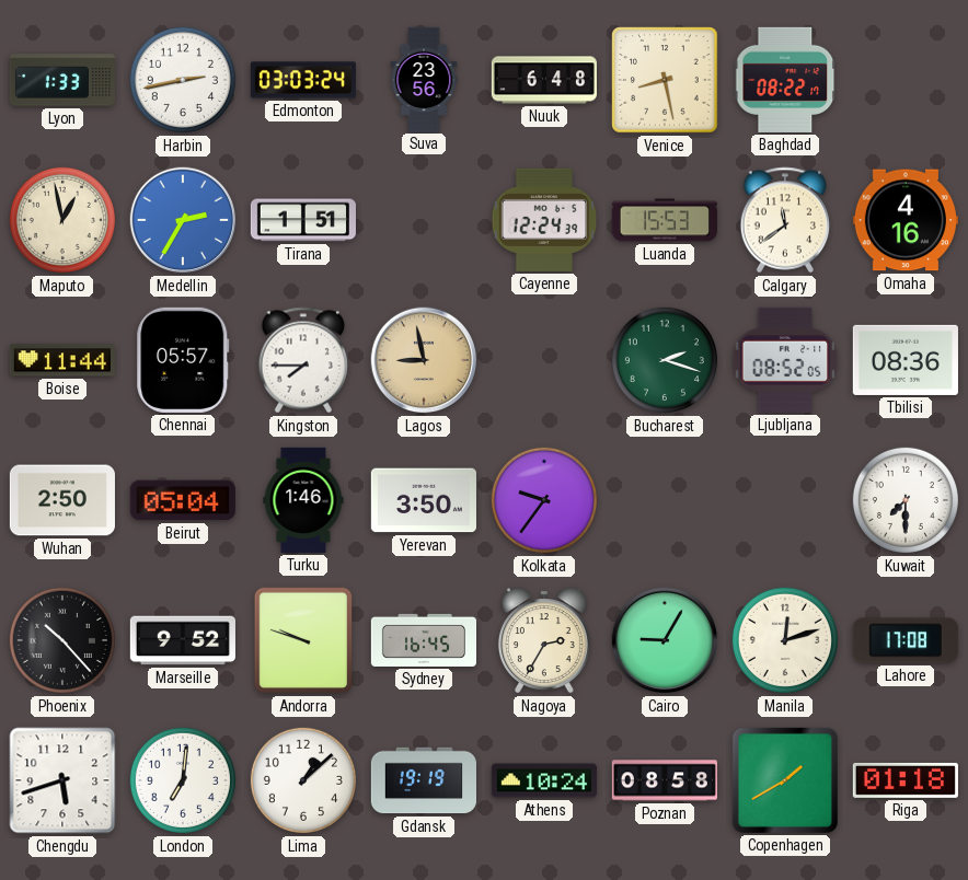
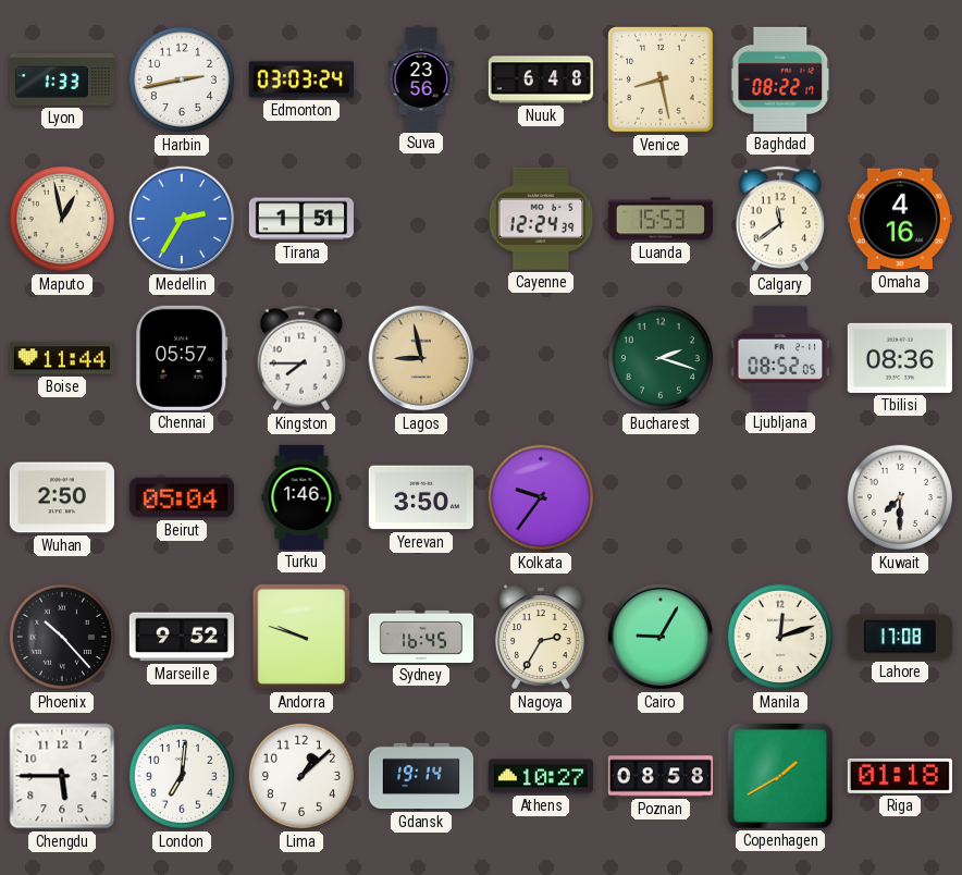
Chengdu: 5:42 -> 5:45 (62, 776)
Gdansk: 19:19 -> 19:14 (421, 776)
Athens: 10:24 -> 10:27 (541, 776)
